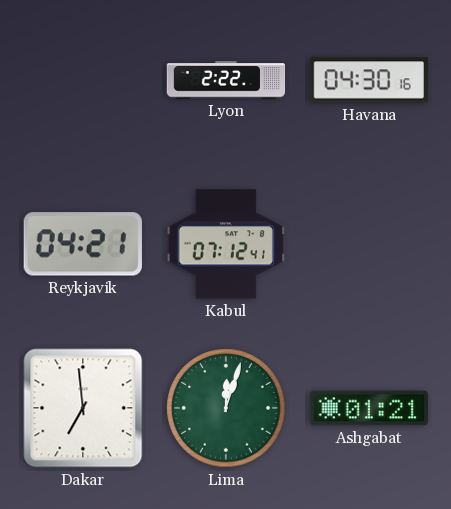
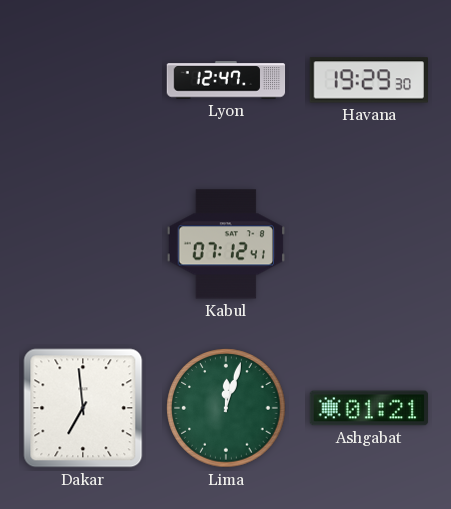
Lyon: 2:22 -> 12:47 (226, 80)
Havana: 04:30 -> 19:29 (368, 80)
Reykjavik: 04:21 -> none (83, 244)
